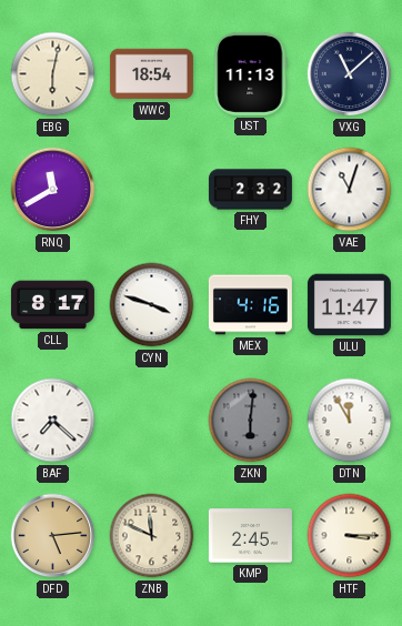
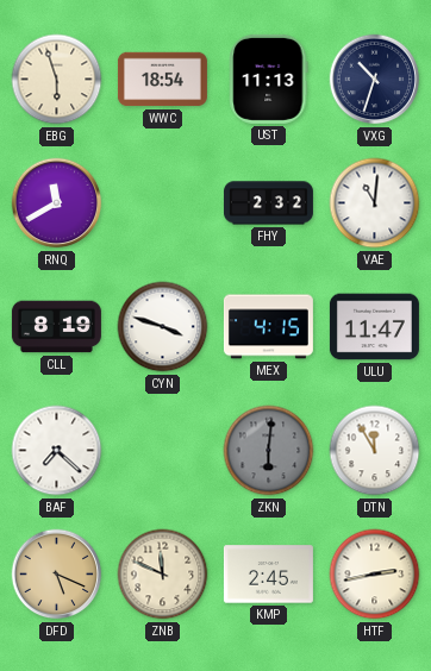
EBG: 6:02 -> 5:57 (57, 80)
VXG: 11:08 -> 10:33 (375, 80)
VAE: 11:03 -> 11:01 (375, 203)
CLL: 8:17 -> 8:19 (56, 327)
MEX: 4:16 -> 4:15 (268, 327)
DFD: 5:14 -> 5:19 (57, 575)
HTF: 3:15 -> 2:43 (375, 575)
